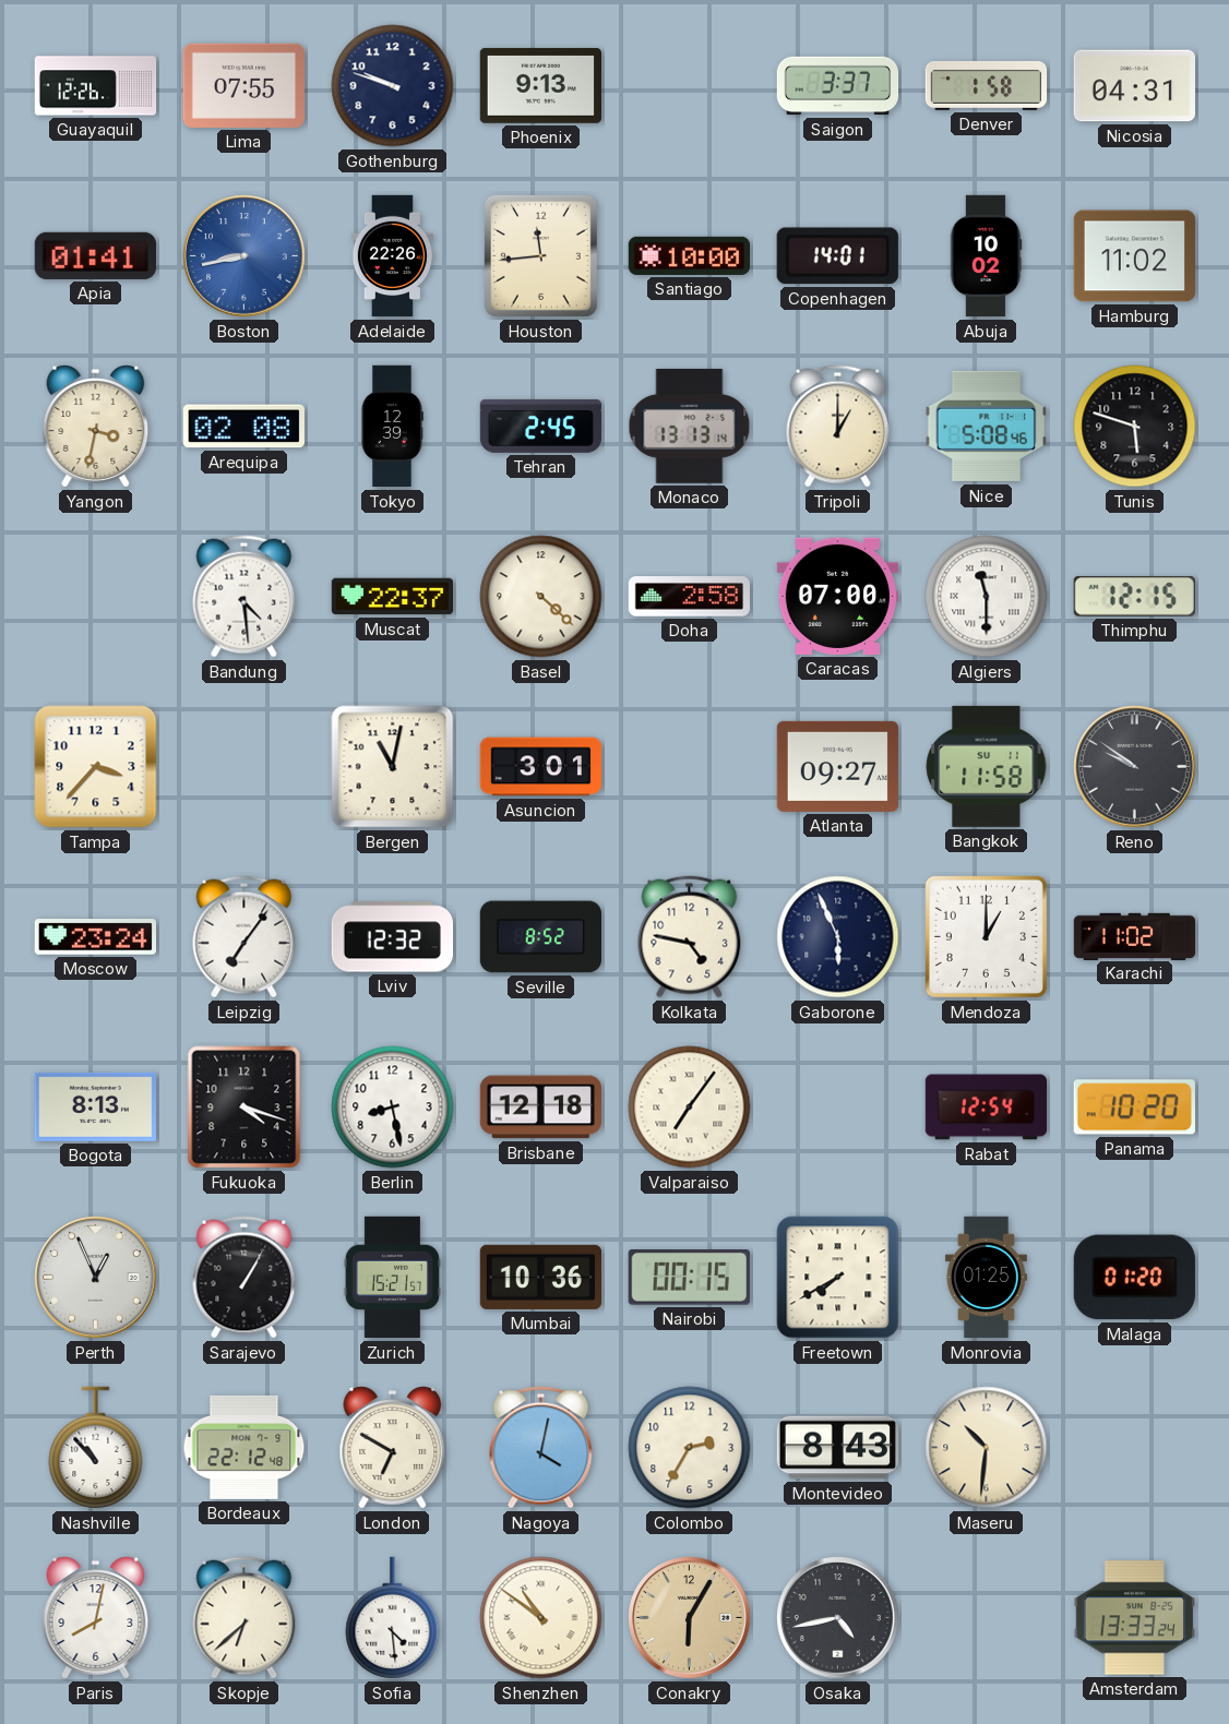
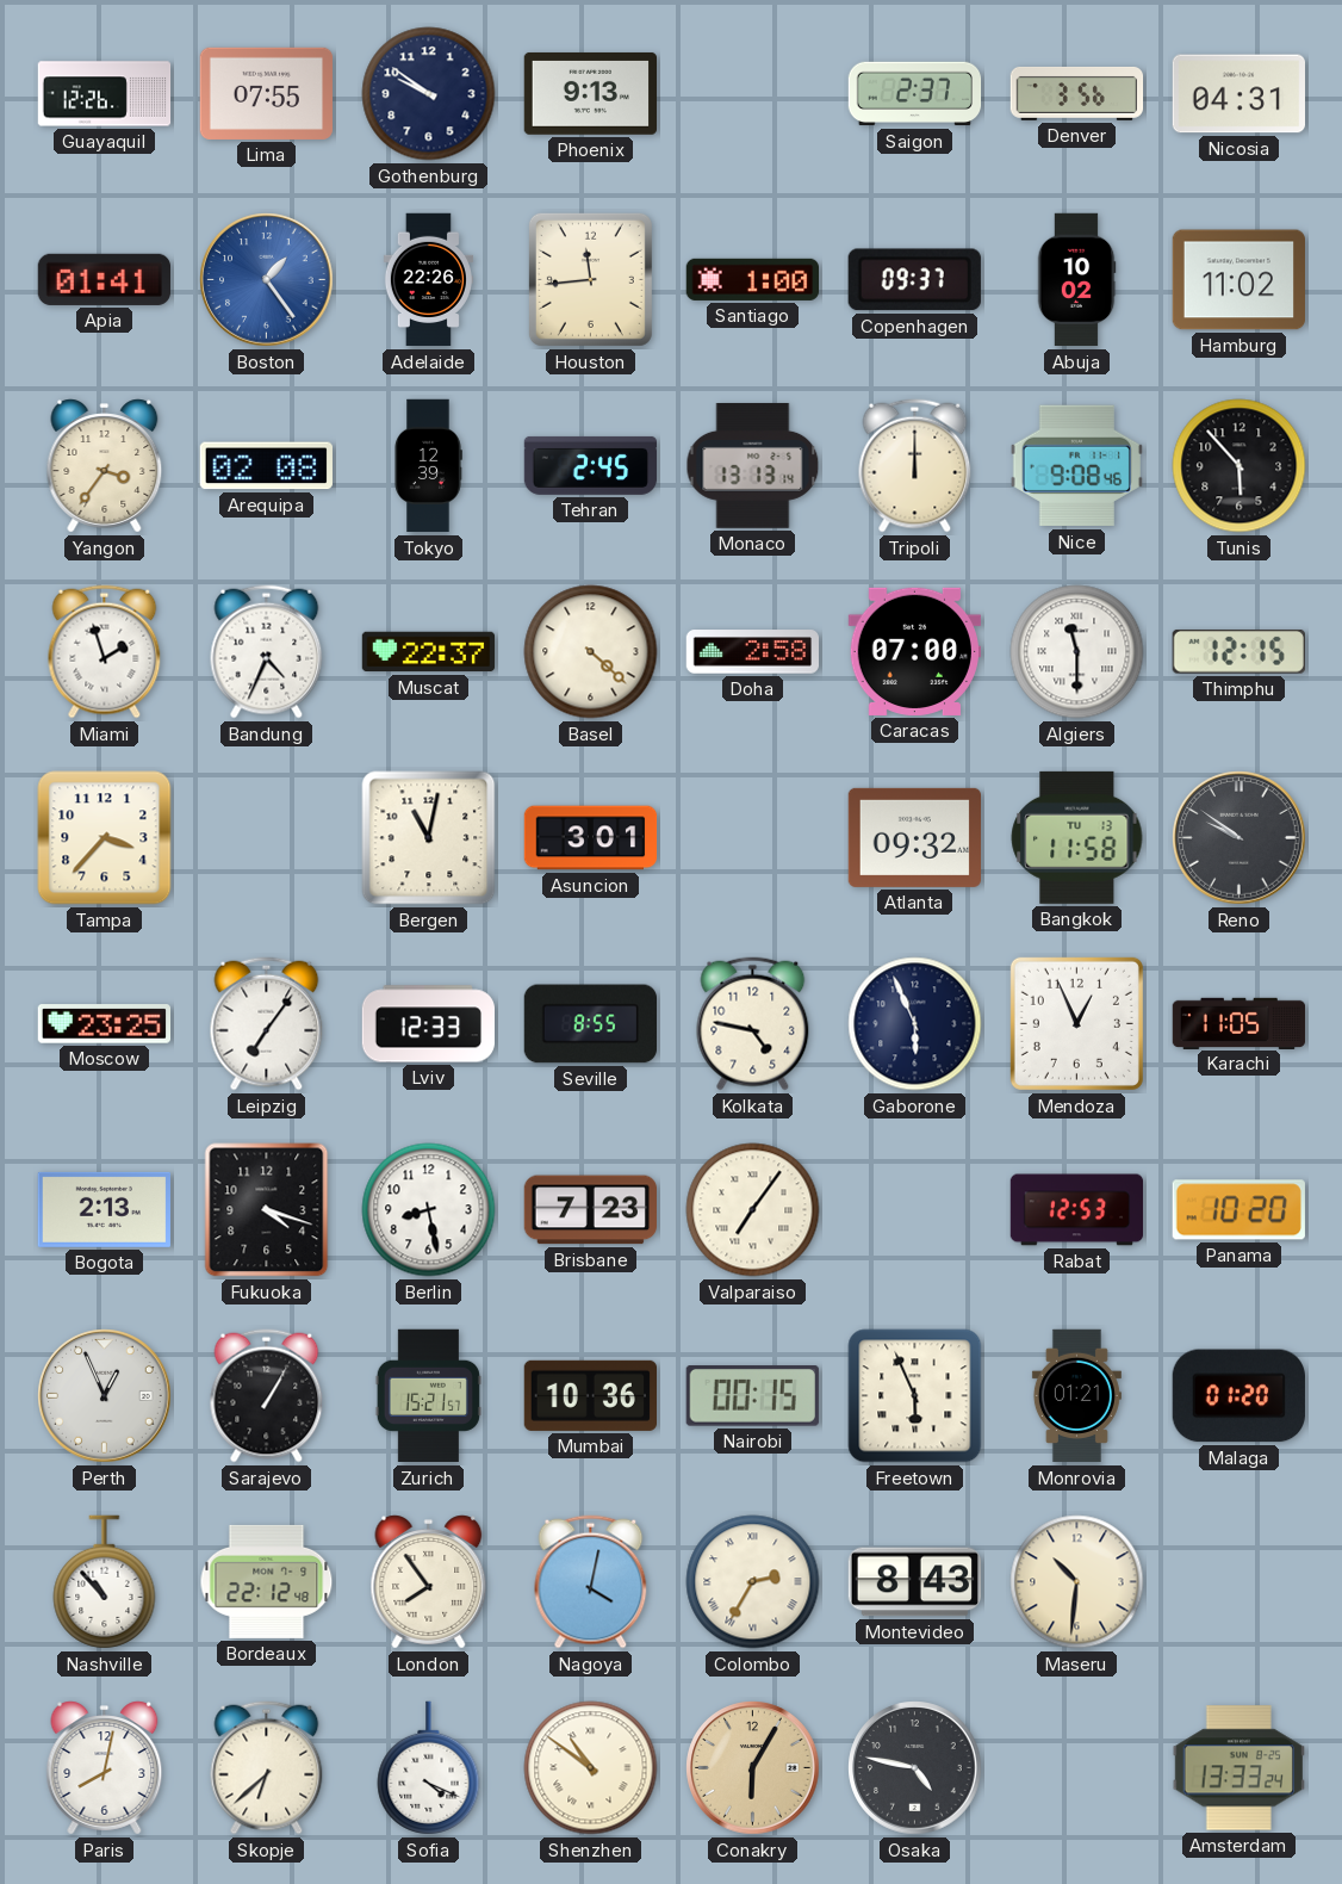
Gothenburg: 9:48 -> 9:51 (429, 94)
Saigon: 3:37 -> 2:37 (915, 94)
Denver: 1:58 -> 3:56 (1077, 93)
Boston: 8:43 -> 1:24 (267, 280)
Santiago: 10:00 -> 1:00 (752, 279)
Copenhagen: 14:01 -> 09:37 (914, 280)
Yangon: 3:32 -> 3:36 (105, 466)
Tripoli: 1:00 -> 12:00 (915, 466)
Nice: 5:08 -> 9:08 (1076, 466)
Tunis: 5:48 -> 5:53 (1240, 466)
Miami: none -> 1:57 (105, 652)
Bandung: 4:29 -> 4:34 (267, 652)
Atlanta: 09:27 -> 09:32 (914, 837)
Bangkok date: SU 11 -> TU 13 (1077, 837)
Moscow: 23:24 -> 23:25 (104, 1024)
Lviv: 12:32 -> 12:33 (428, 1024)
Seville: 8:52 -> 8:55 (590, 1024)
Mendoza: 1:00 -> 12:56 (1076, 1023)
Karachi: 11:02 -> 11:05 (1240, 1023)
Bogota: 8:13 -> 2:13 (104, 1209)
Brisbane: 12:18 -> 7:23 (590, 1210)
Rabat: 12:54 -> 12:53 (1077, 1210)
Freetown: 7:40 -> 5:56 (915, 1396)
Monrovia: 01:25 -> 01:21 (1076, 1396)
London: 6:50 -> 7:54 (429, 1582)
Colombo numerals: Arabic -> Roman (753, 1582)
Sofia: 4:29 -> 4:19 (429, 1768)
Osaka: 4:43 -> 4:47 (915, 1768)
